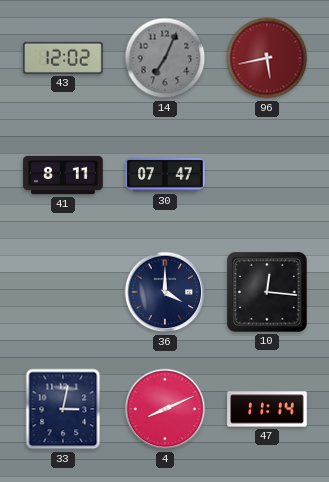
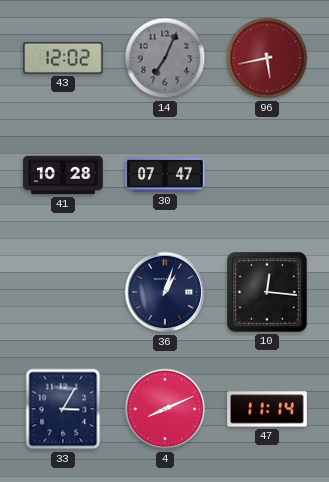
41: 8:11 -> 10:28 (63, 175)
36: 4:00 -> 1:03 (165, 292)
33: 3:02 -> 3:05 (63, 409)
